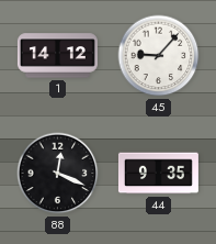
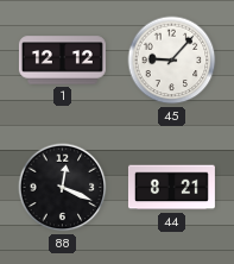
1: 14:12 -> 12:12 (62, 61)
44: 9:35 -> 8:21 (171, 188)
